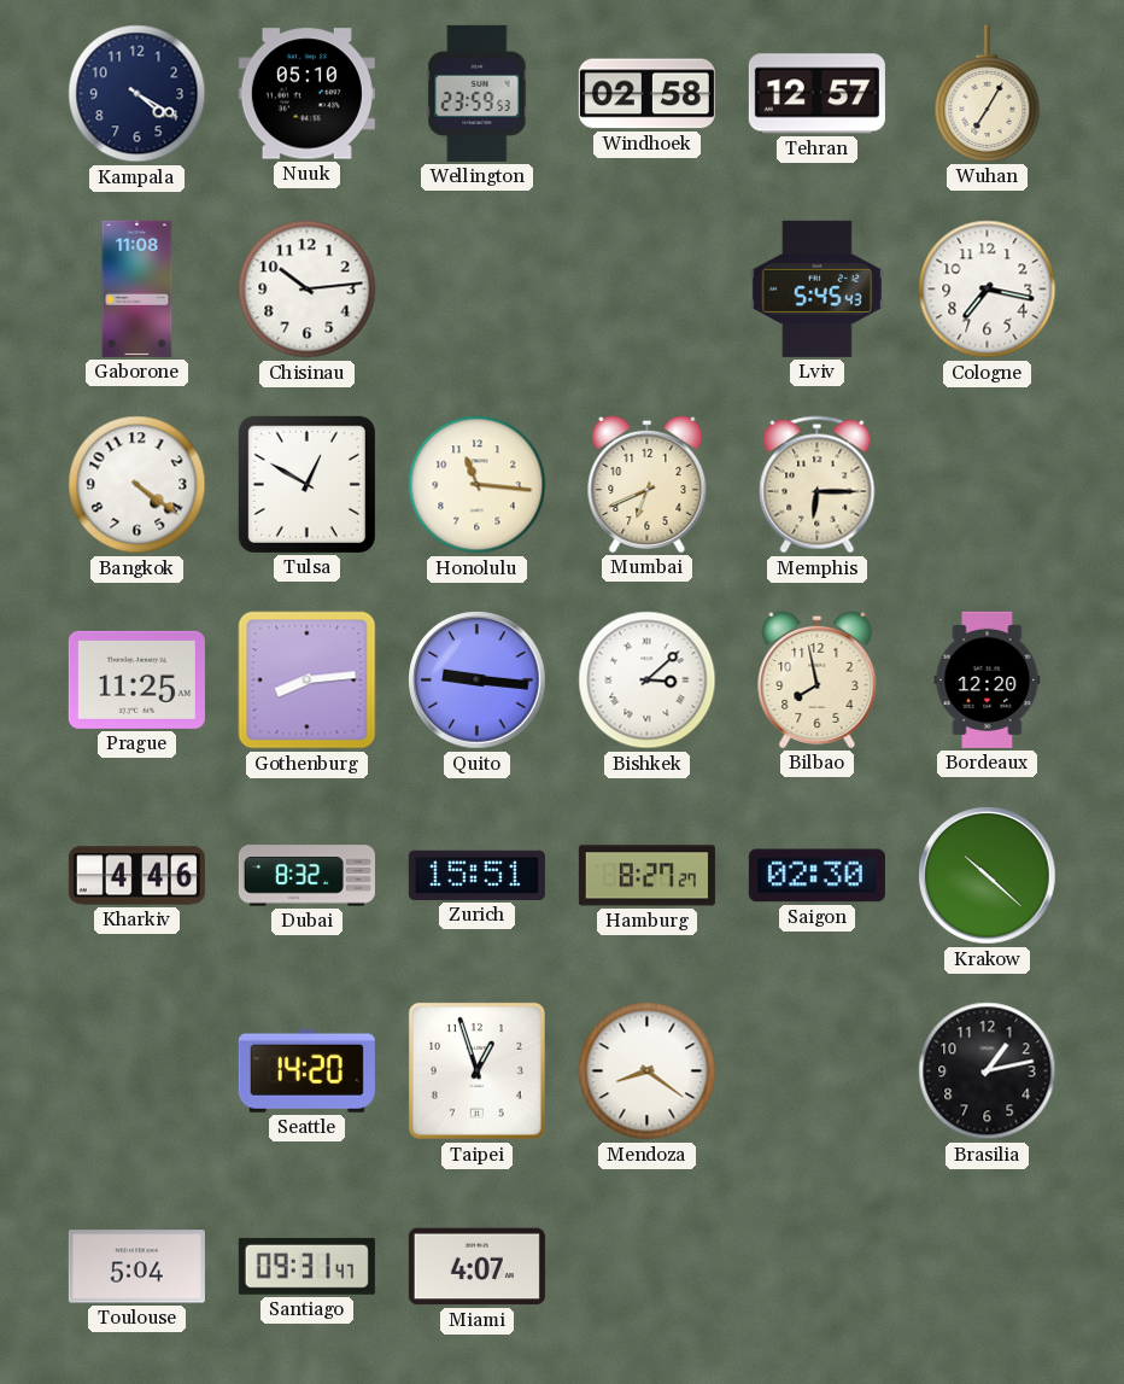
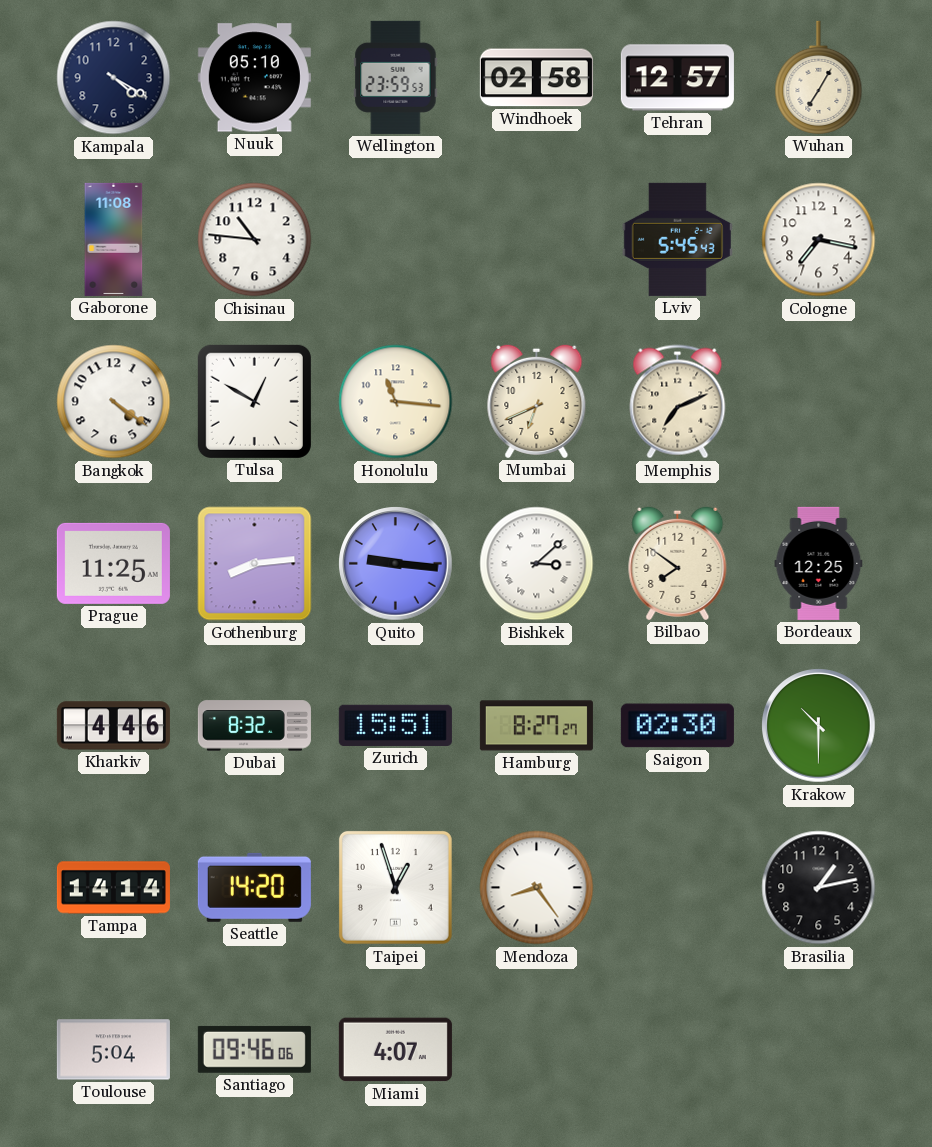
Chisinau: 10:14 -> 10:46 (255, 240)
Memphis: 6:15 -> 7:11 (678, 402)
Bilbao: 7:58 -> 7:51 (678, 563)
Bordeaux: 12:20 -> 12:25 (819, 563)
Krakow: 10:22 -> 10:30 (819, 726)
Tampa: none -> 14:14 (113, 888)
Mendoza: 8:21 -> 8:24 (537, 888)
Santiago: 09:31 -> 09:46 (254, 1049)
